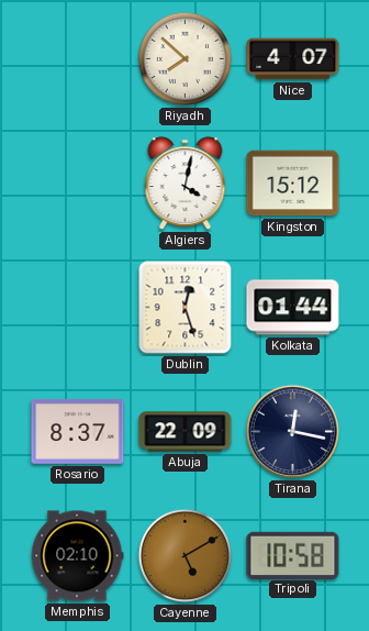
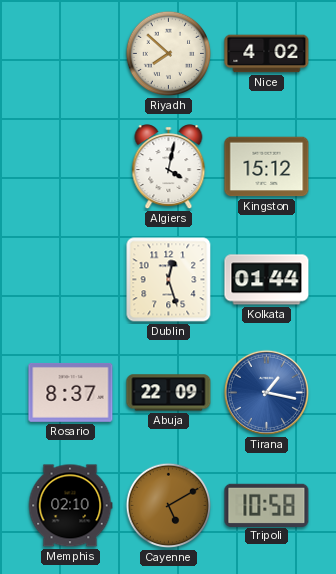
Nice: 4:07 -> 4:02 (267, 54)
Tirana: 12:17 -> 1:17 (266, 392)
Tirana dial: navy -> blue (266, 392)
